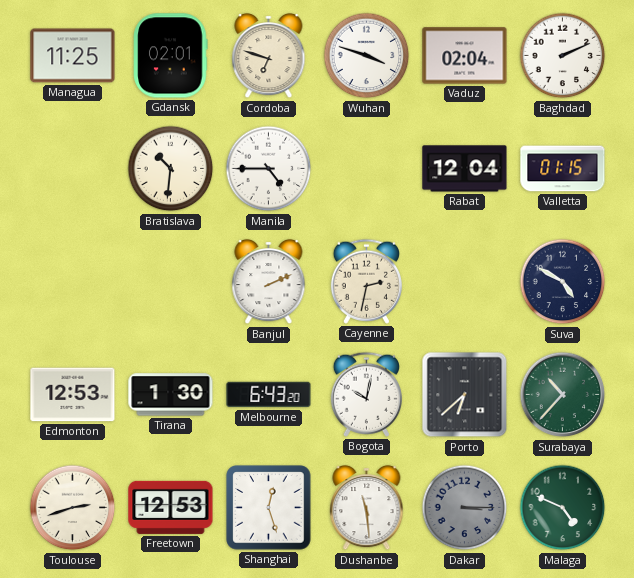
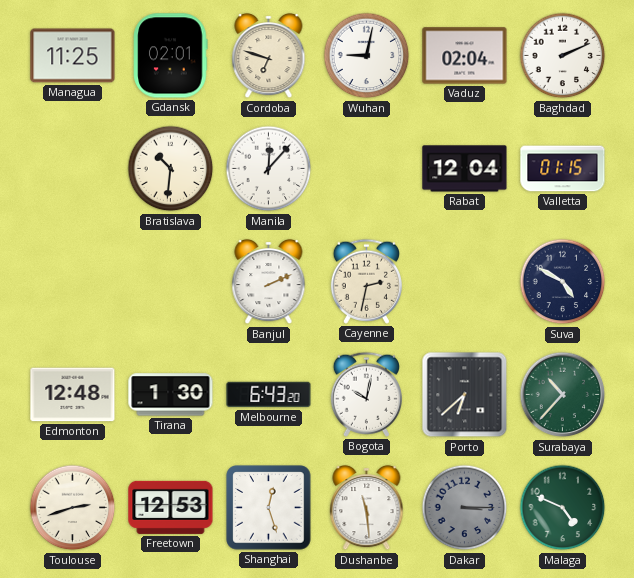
Wuhan: 3:48 -> 9:02 (367, 56)
Manila: 4:45 -> 12:07 (269, 169)
Edmonton: 12:53 -> 12:48 (73, 395)
